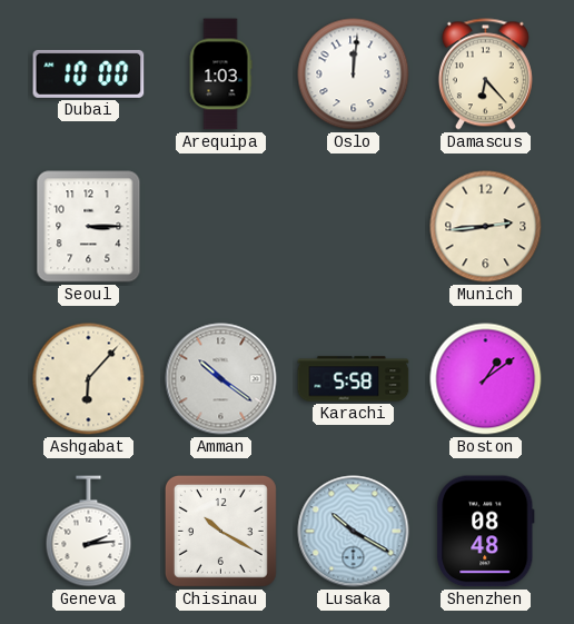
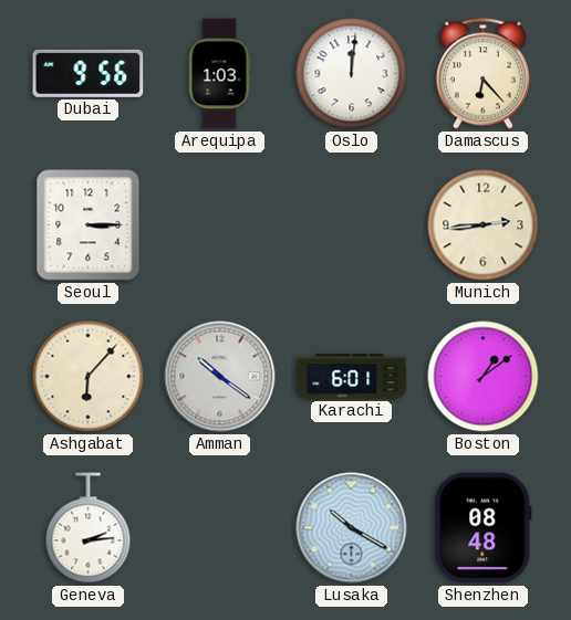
Dubai: 10:00 -> 9:56 (89, 73)
Karachi: 5:58 -> 6:01 (352, 377)
Chisinau: 10:20 -> none (220, 531)
